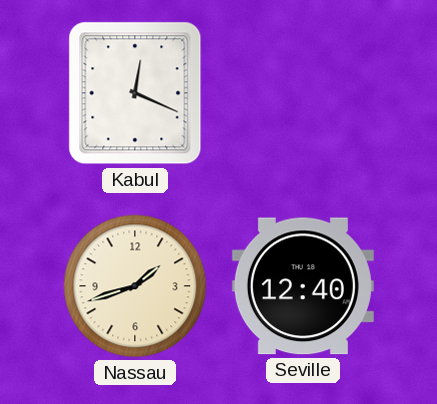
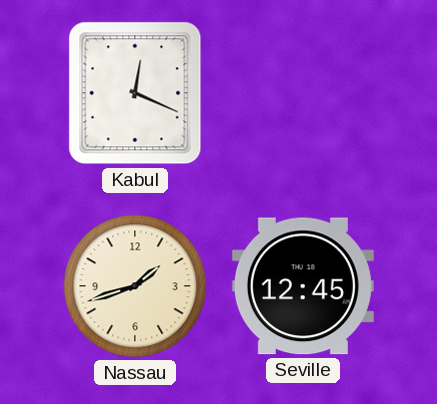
Seville: 12:40 -> 12:45 (303, 286)
